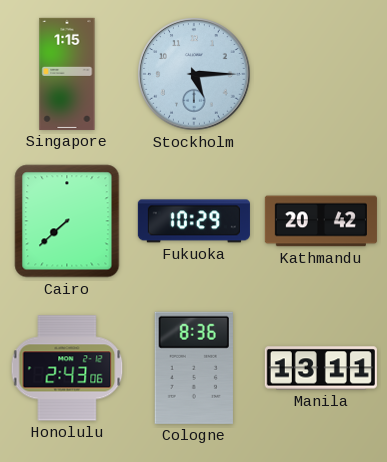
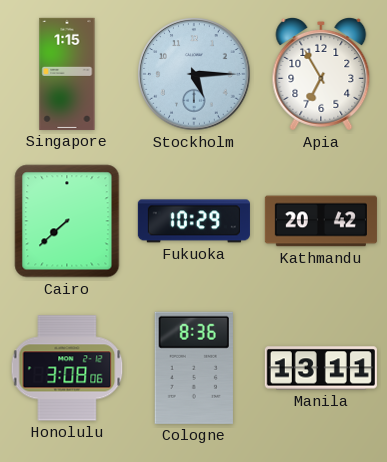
Apia: none -> 6:55 (321, 75)
Honolulu: 2:43 -> 3:08 (67, 368)
